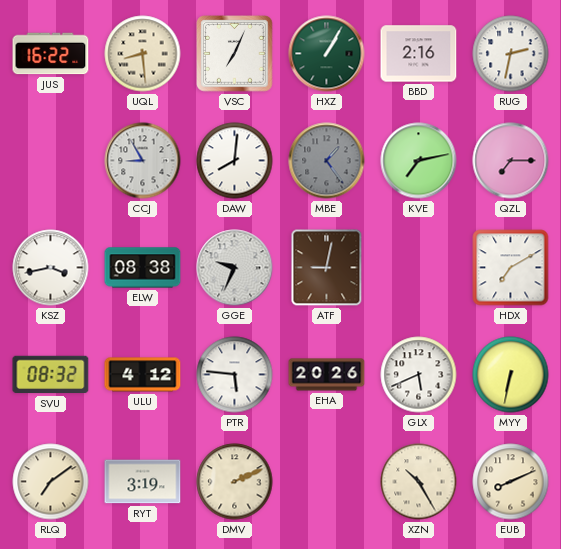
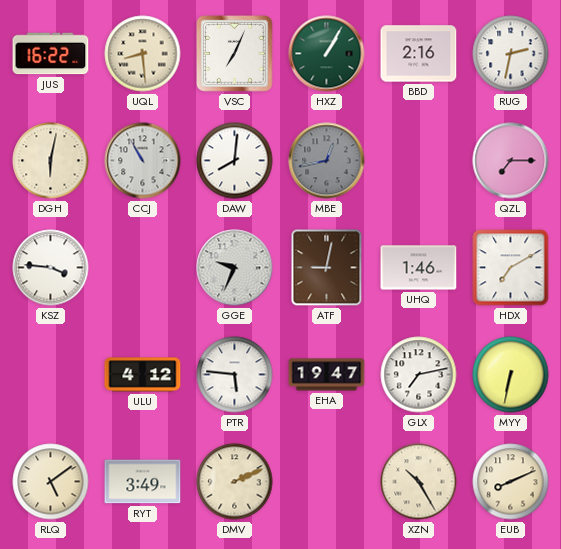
DGH: none -> 6:02 (51, 161)
CCJ: 8:55 -> 10:55 (143, 161)
MBE: 1:24 -> 12:43 (327, 161)
KVE: 7:13 -> none (419, 161)
KSZ: 3:43 -> 3:46 (51, 268)
ELW: 08:38 -> none (143, 268)
UHQ: none -> 1:46 (419, 268)
SVU: 08:32 -> none (51, 375)
EHA: 20:26 -> 19:47 (327, 375)
GLX: 5:41 -> 7:13 (419, 375)
RLQ: 7:09 -> 5:09 (51, 482)
RYT: 3:19 -> 3:49 (143, 482)
